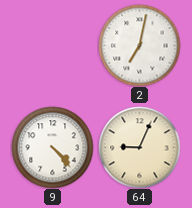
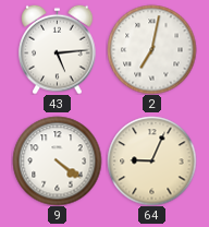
43: none -> 5:14 (58, 49)
9: 4:23 -> 4:21 (57, 160)
